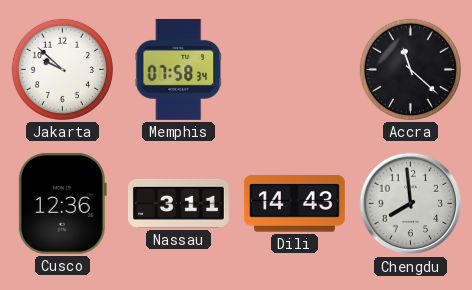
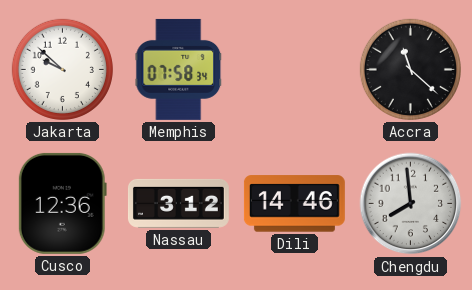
Nassau: 3:11 -> 3:12 (178, 203)
Dili: 14:43 -> 14:46 (294, 204)
